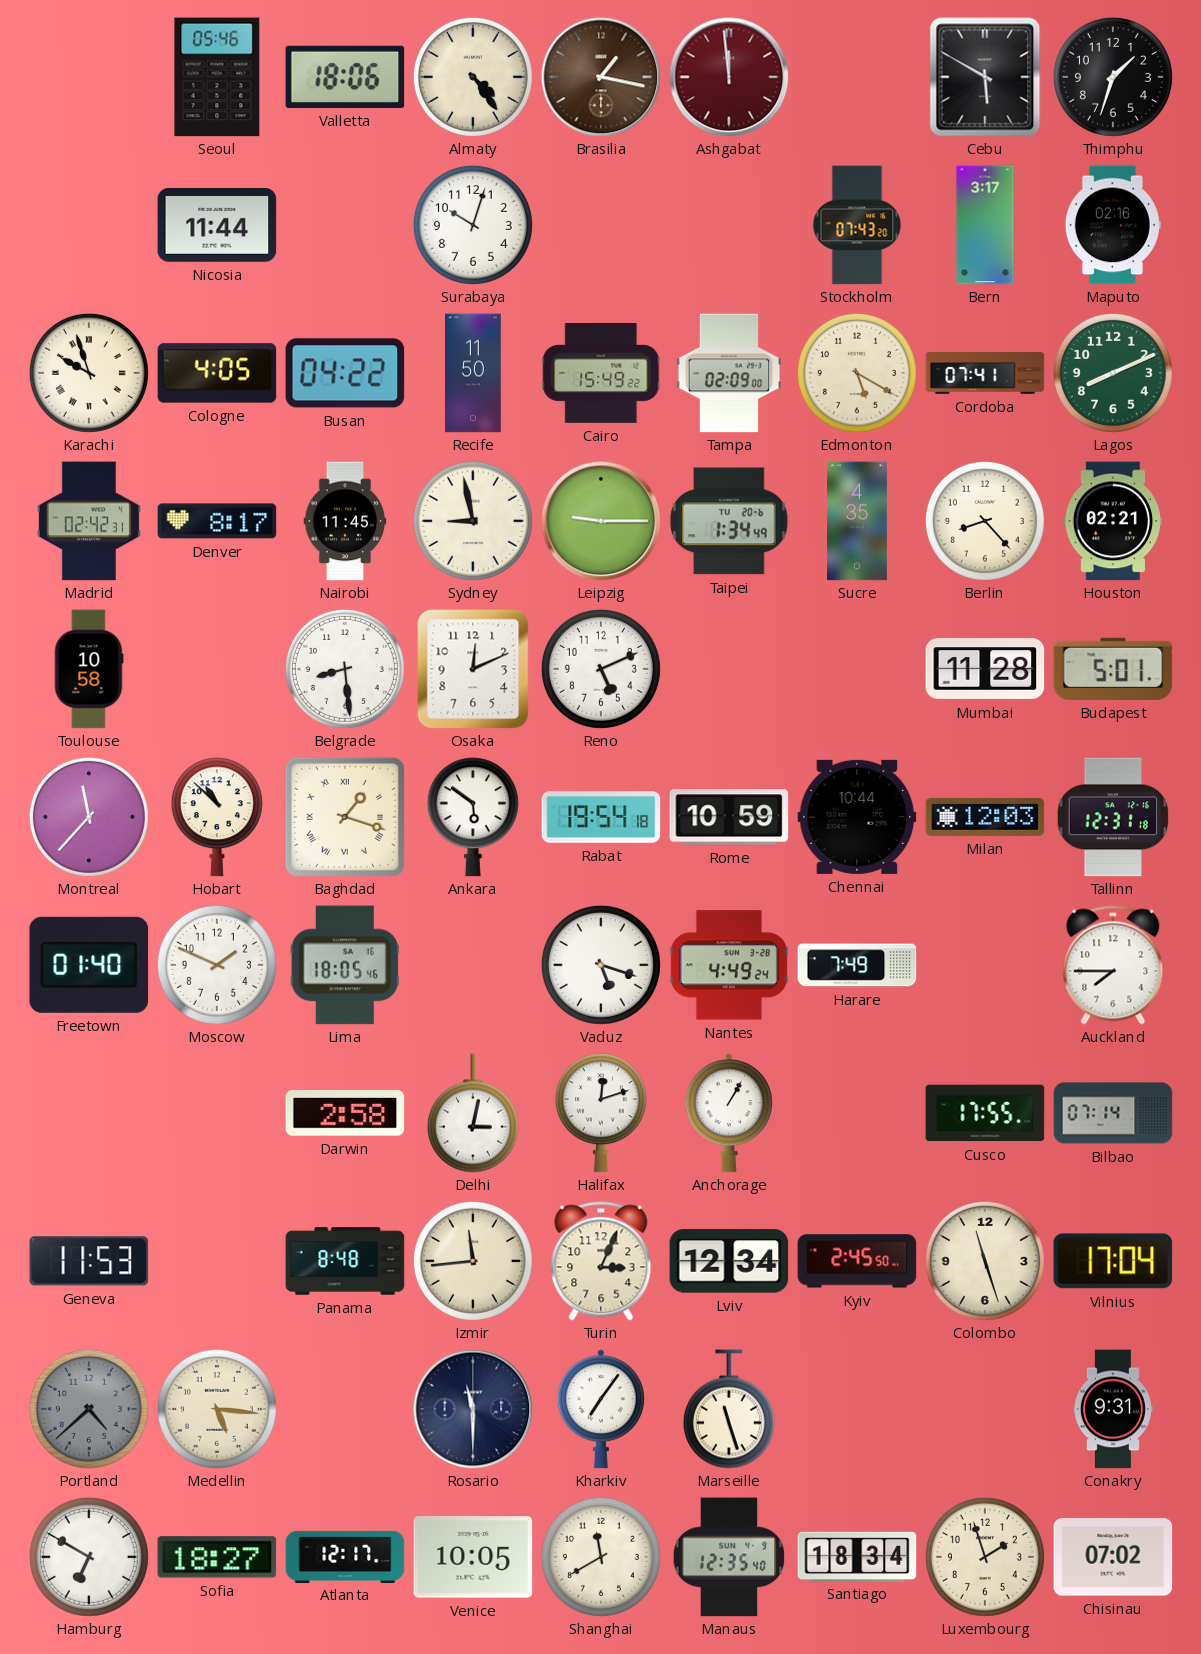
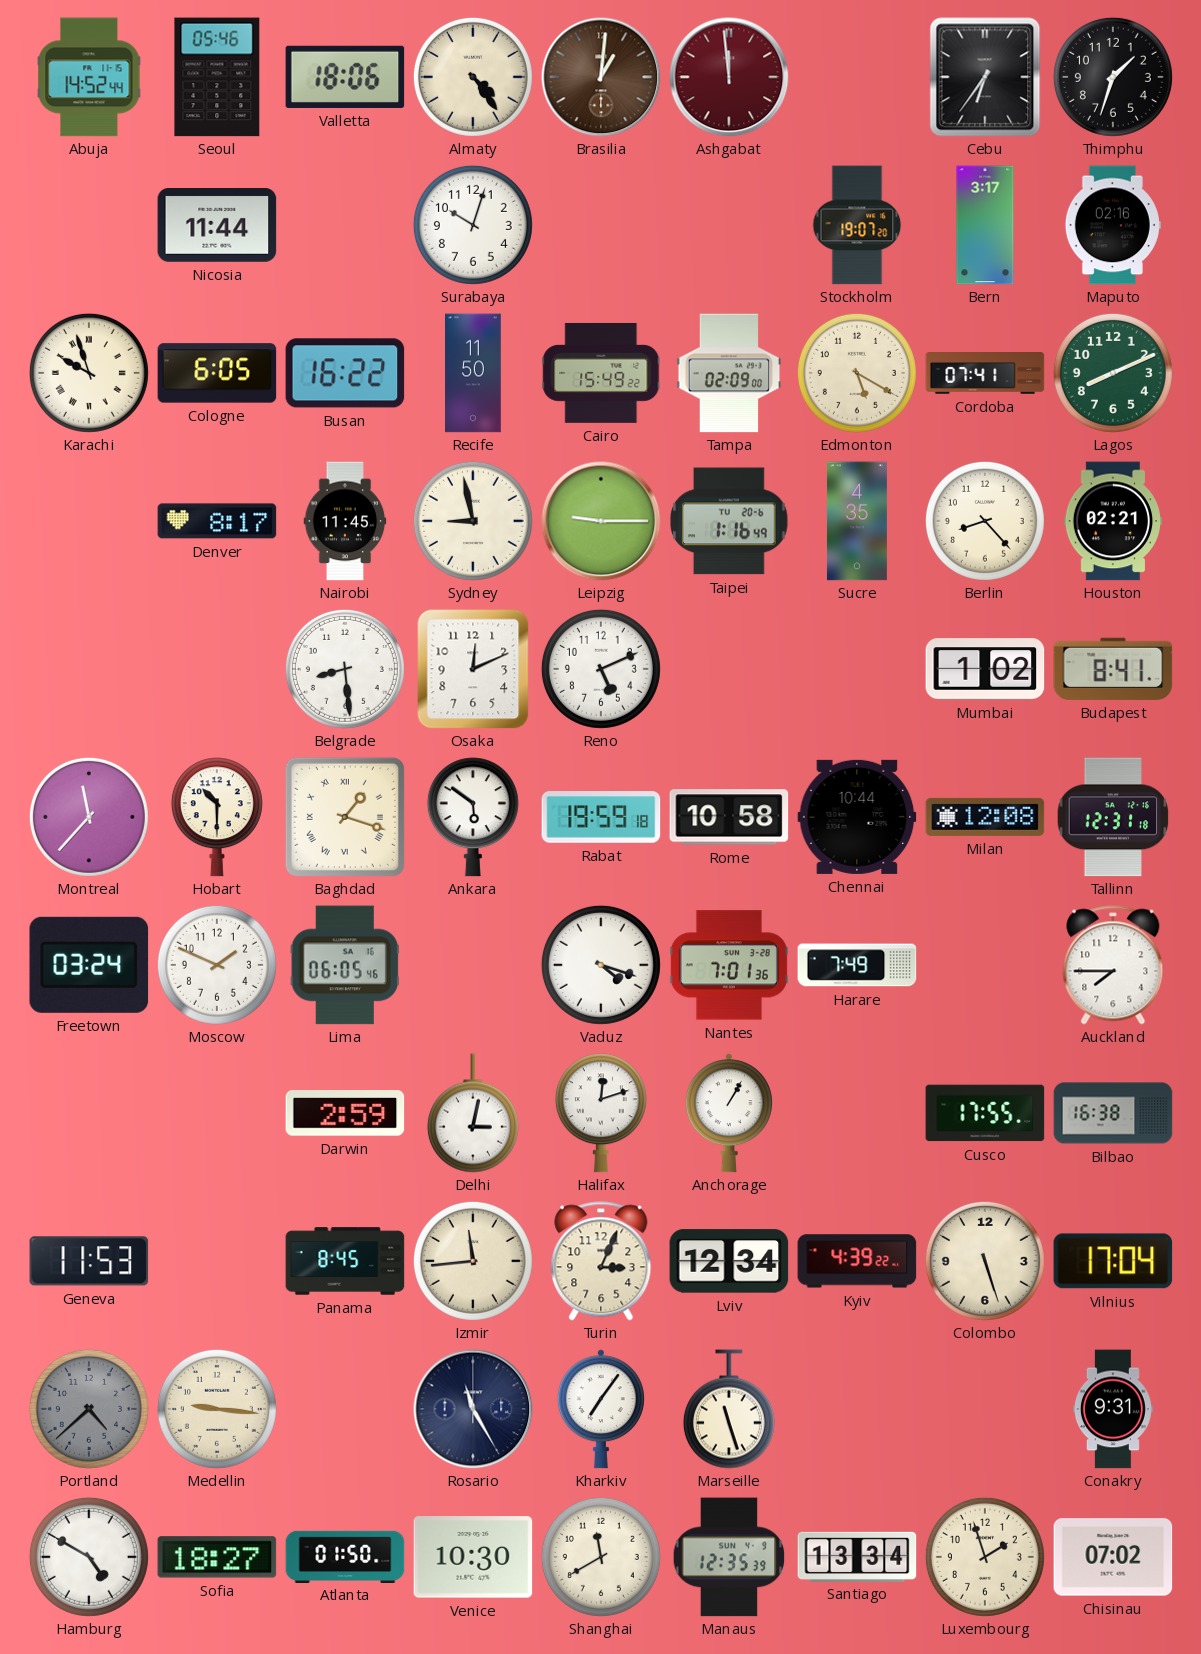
Abuja: none -> 14:52 (89, 77)
Brasilia: 1:17 -> 1:01 (601, 77)
Cebu: 5:50 -> 6:36 (985, 77)
Stockholm: 07:43 -> 19:07 (857, 225)
Cologne: 4:05 -> 6:05 (217, 373)
Busan: 04:22 -> 16:22 (345, 373)
Madrid: 02:42 -> none (89, 521)
Taipei: 1:34 -> 1:16 (729, 521)
Toulouse: 10:58 -> none (89, 669)
Mumbai: 11:28 -> 1:02 (985, 669)
Budapest: 5:01 -> 8:41 (1113, 669)
Hobart: 10:52 -> 10:30 (217, 817)
Rabat: 19:54 -> 19:59 (601, 817)
Rome: 10:59 -> 10:58 (729, 817)
Milan: 12:03 -> 12:08 (985, 817)
Freetown: 01:40 -> 03:24 (89, 965)
Lima: 18:05 -> 06:05 (345, 965)
Vaduz: 5:18 -> 4:18 (601, 965)
Nantes: 4:49 -> 7:01 (729, 965)
Darwin: 2:58 -> 2:59 (345, 1113)
Bilbao: 07:14 -> 16:38 (1113, 1113)
Panama: 8:48 -> 8:45 (345, 1261)
Kyiv: 2:45 -> 4:39 (857, 1261)
Colombo: 11:27 -> 5:27 (985, 1261)
Medellin: 5:16 -> 9:16 (217, 1409)
Rosario: 11:30 -> 11:25 (473, 1409)
Hamburg: 6:50 -> 4:50 (89, 1557)
Atlanta: 12:17 -> 01:50 (345, 1556)
Venice: 10:05 -> 10:30 (473, 1557)
Manaus: 12:35:40 -> 12:35:39 (729, 1557)
Santiago: 18:34 -> 13:34 (857, 1556)
